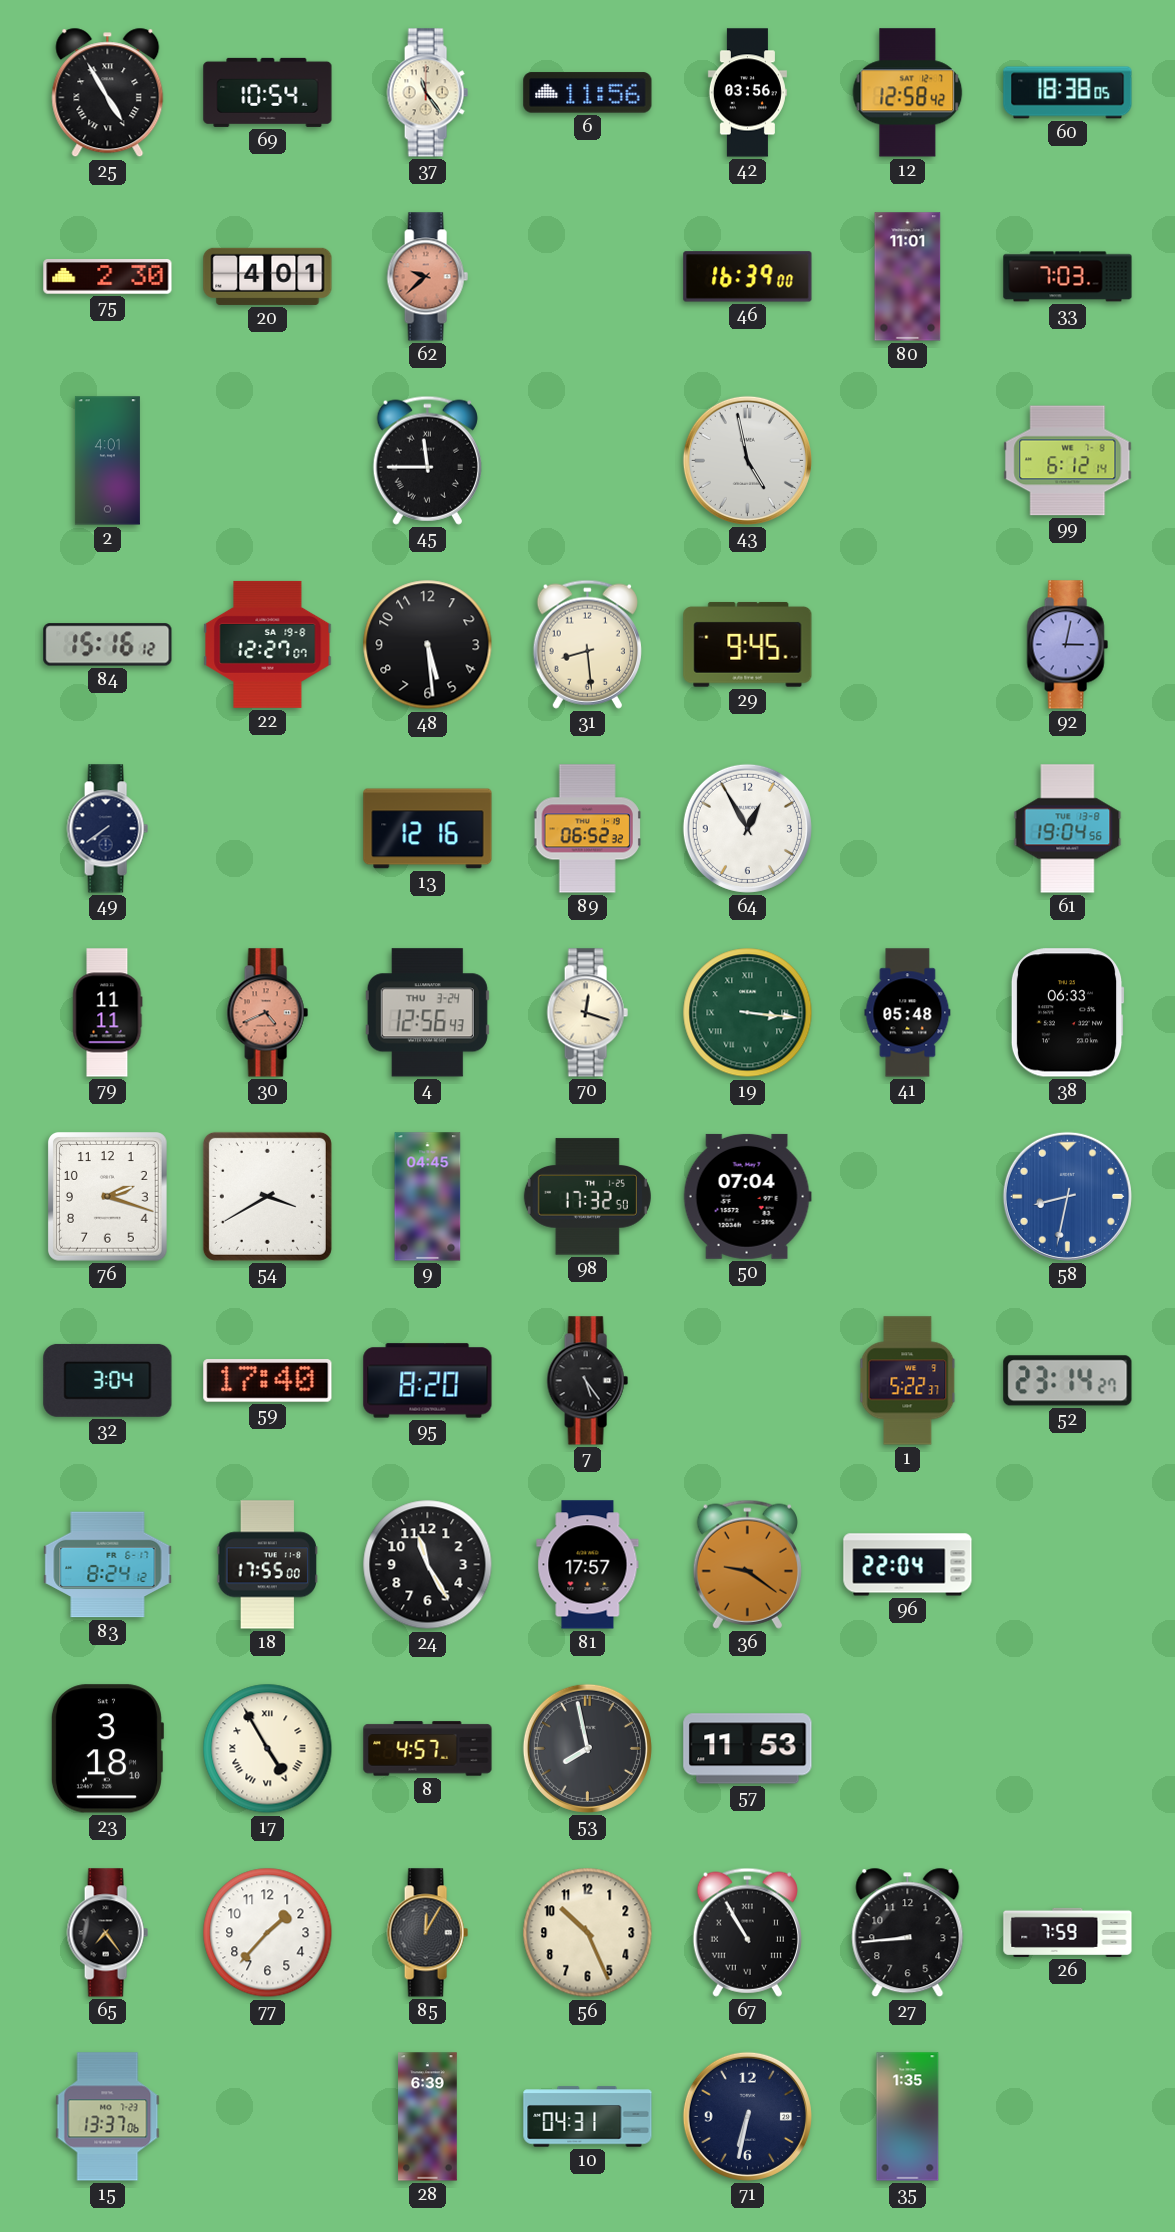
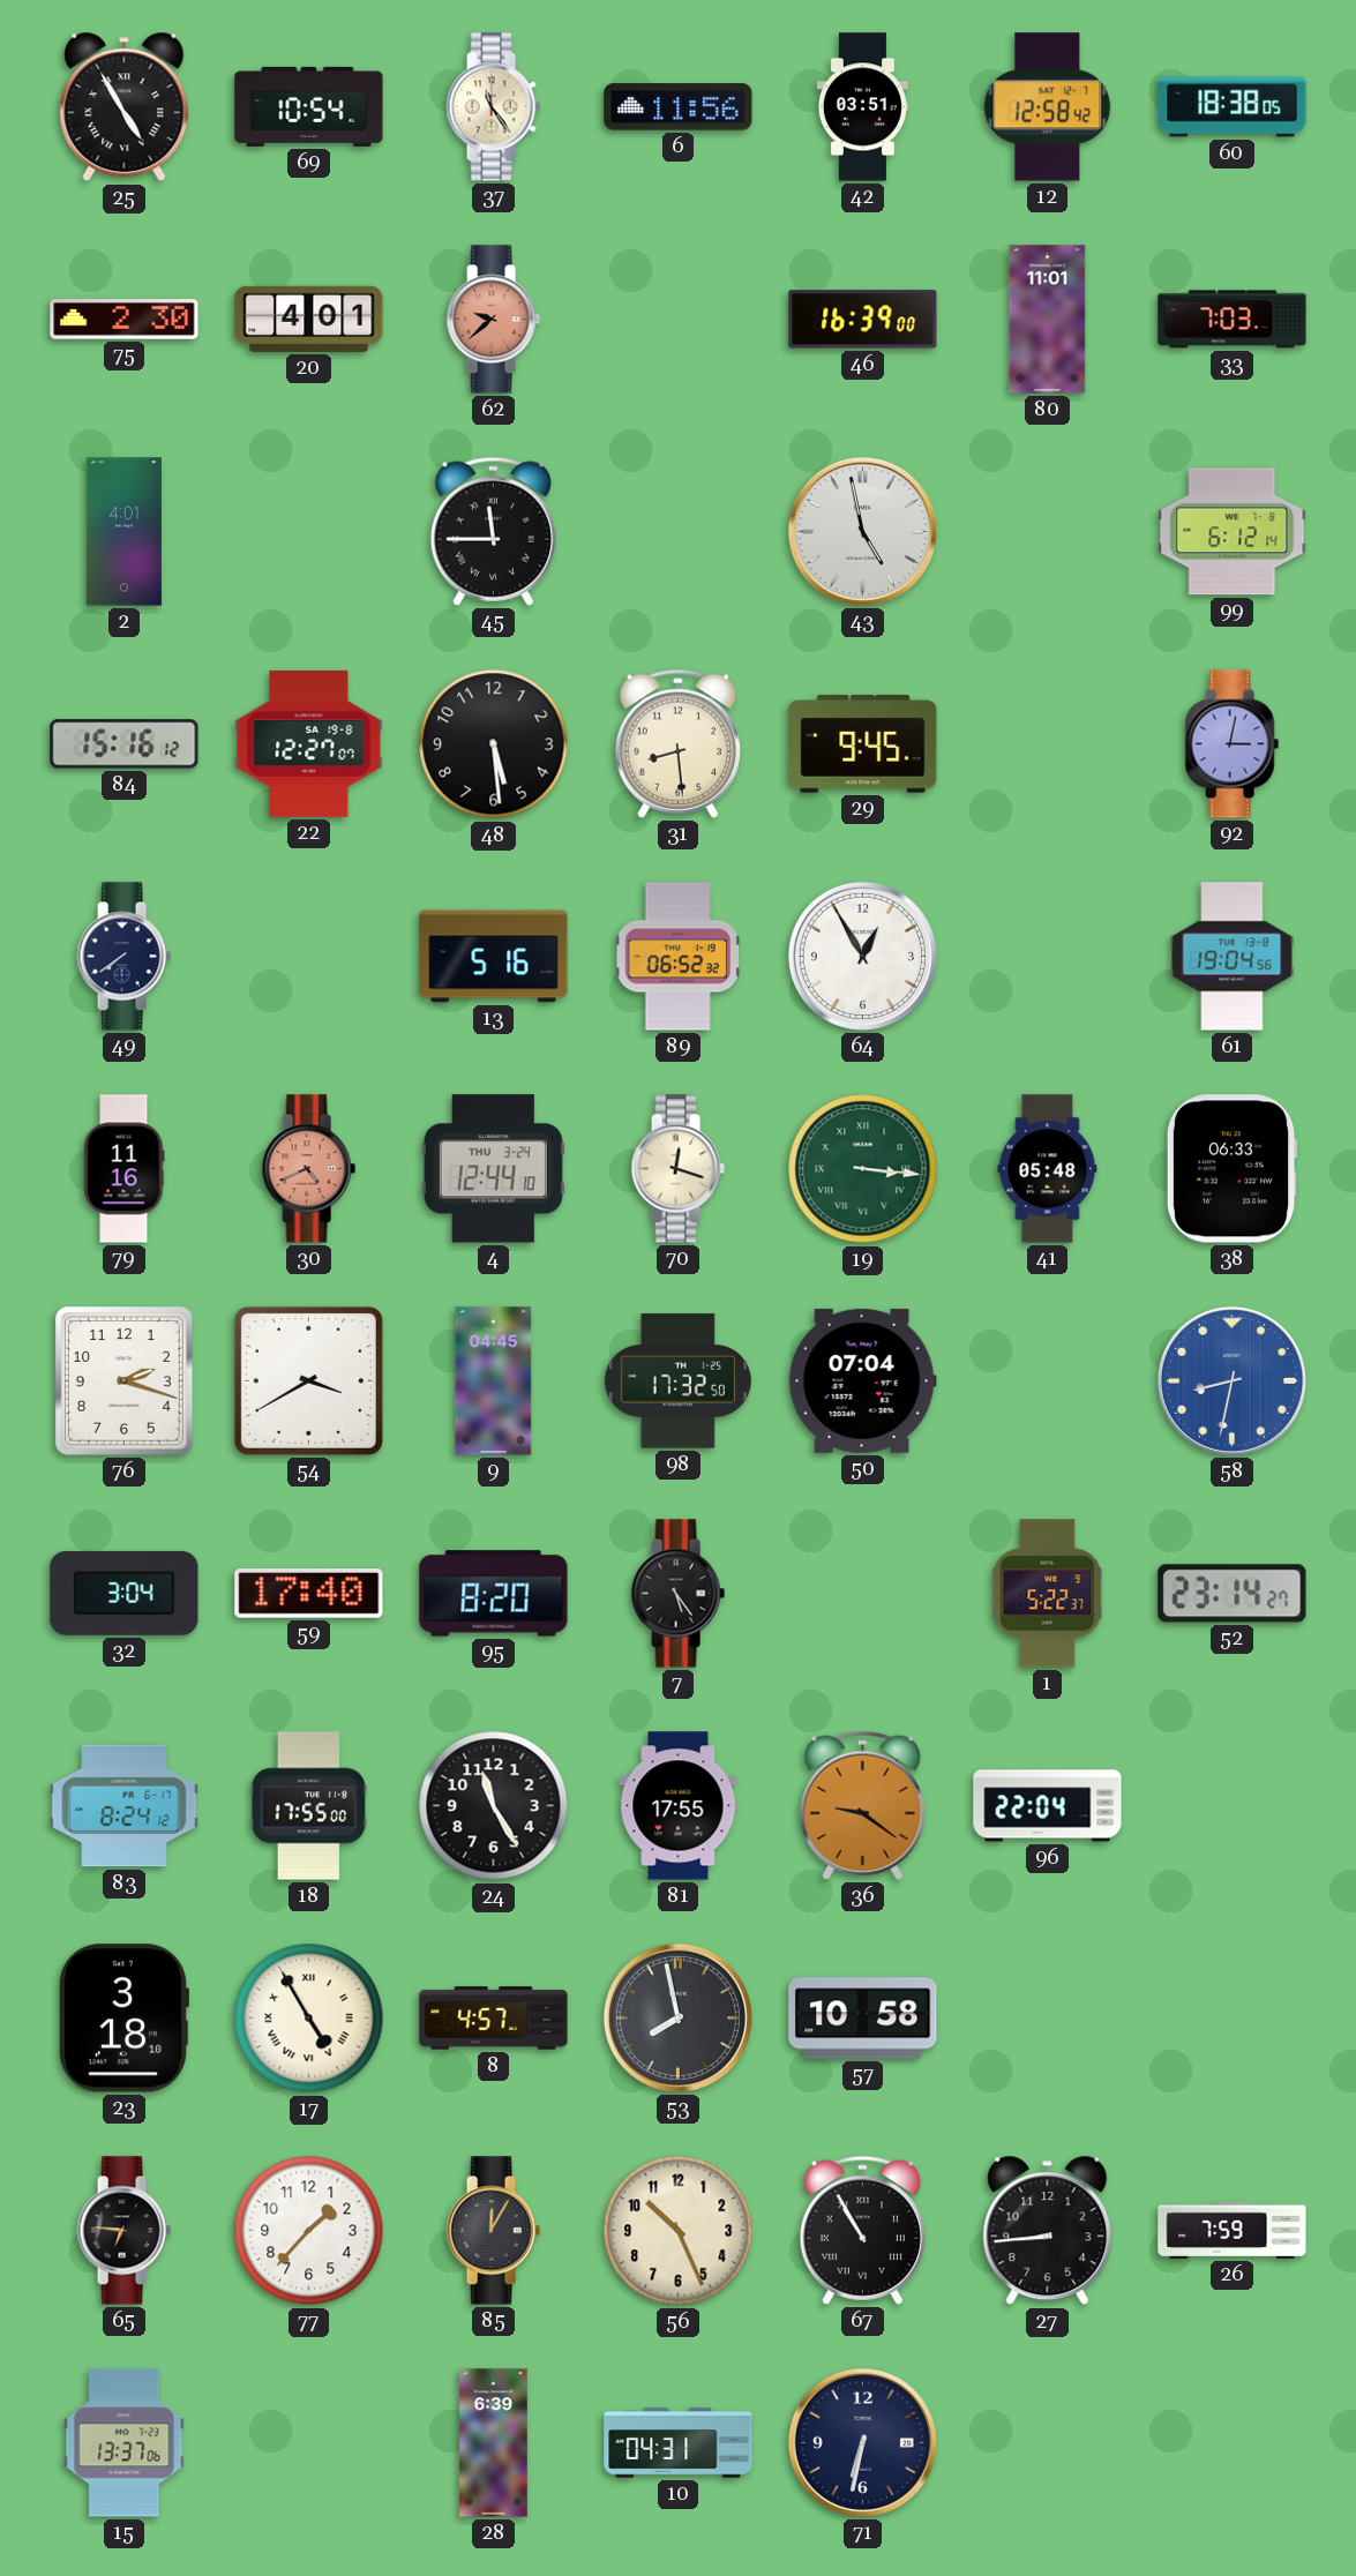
42: 03:56 -> 03:51 (862, 107)
13: 12:16 -> 5:16 (494, 957)
79: 11:11 -> 11:16 (125, 1169)
4: 12:56 -> 12:44 (493, 1169)
81: 17:57 -> 17:55 (679, 1806)
57: 11:53 -> 10:58 (863, 2019)
65: 7:24 -> 6:46 (123, 2231)
35: 1:35 -> none (908, 2117)
